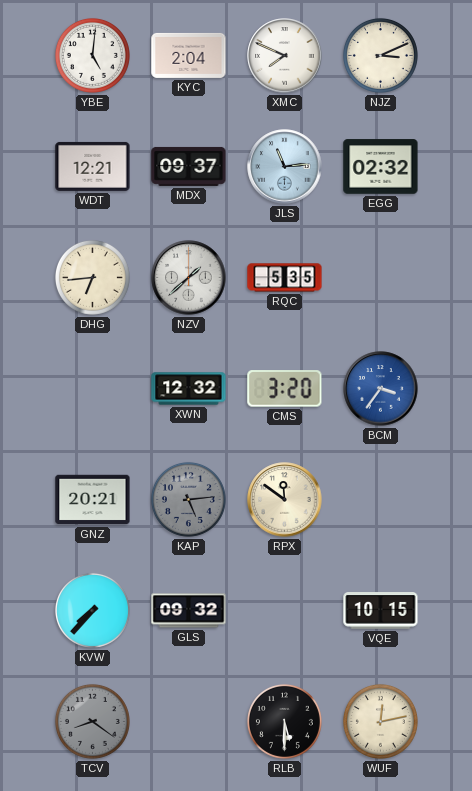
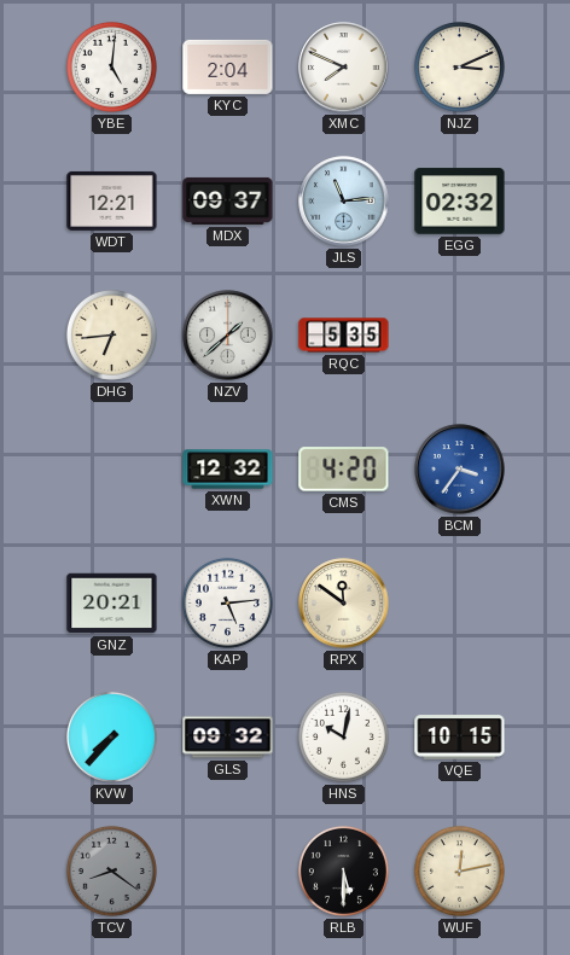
CMS: 3:20 -> 4:20 (344, 470)
KAP dial: grey -> white (227, 602)
HNS: none -> 10:02 (343, 736)
